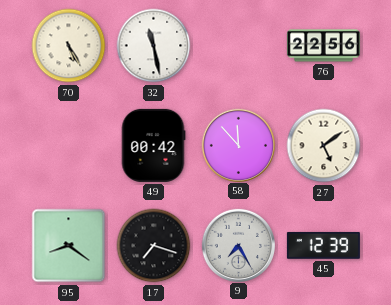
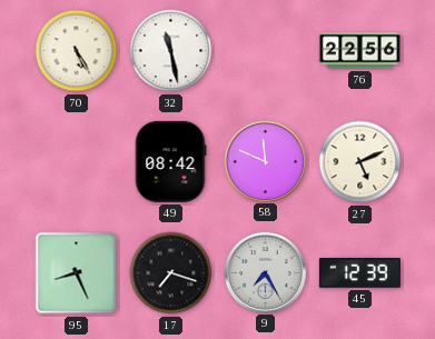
49: 00:42 -> 08:42 (170, 161)
58: 11:53 -> 11:49 (265, 161)
27: 5:09 -> 5:11 (360, 162)
95: 8:21 -> 8:26 (77, 273)
